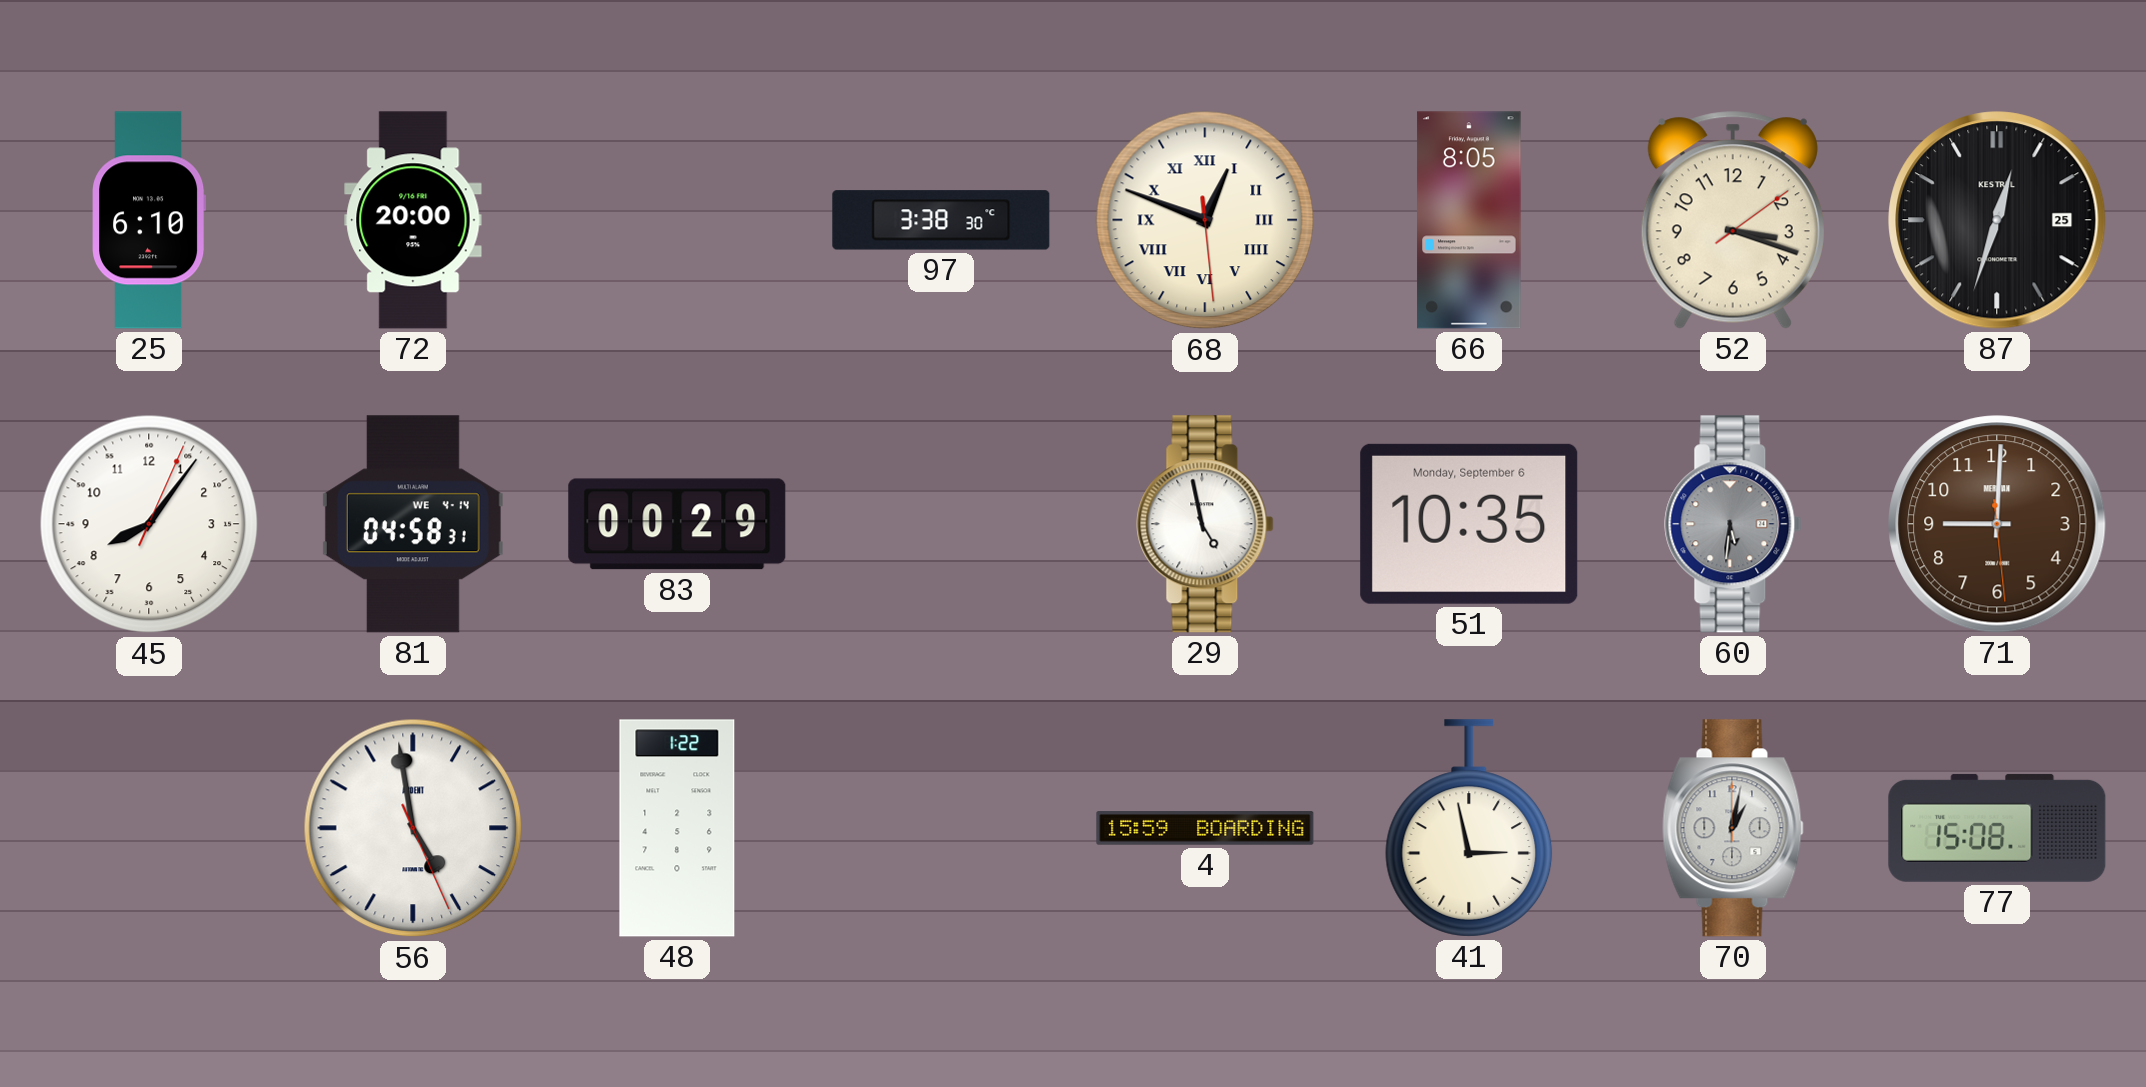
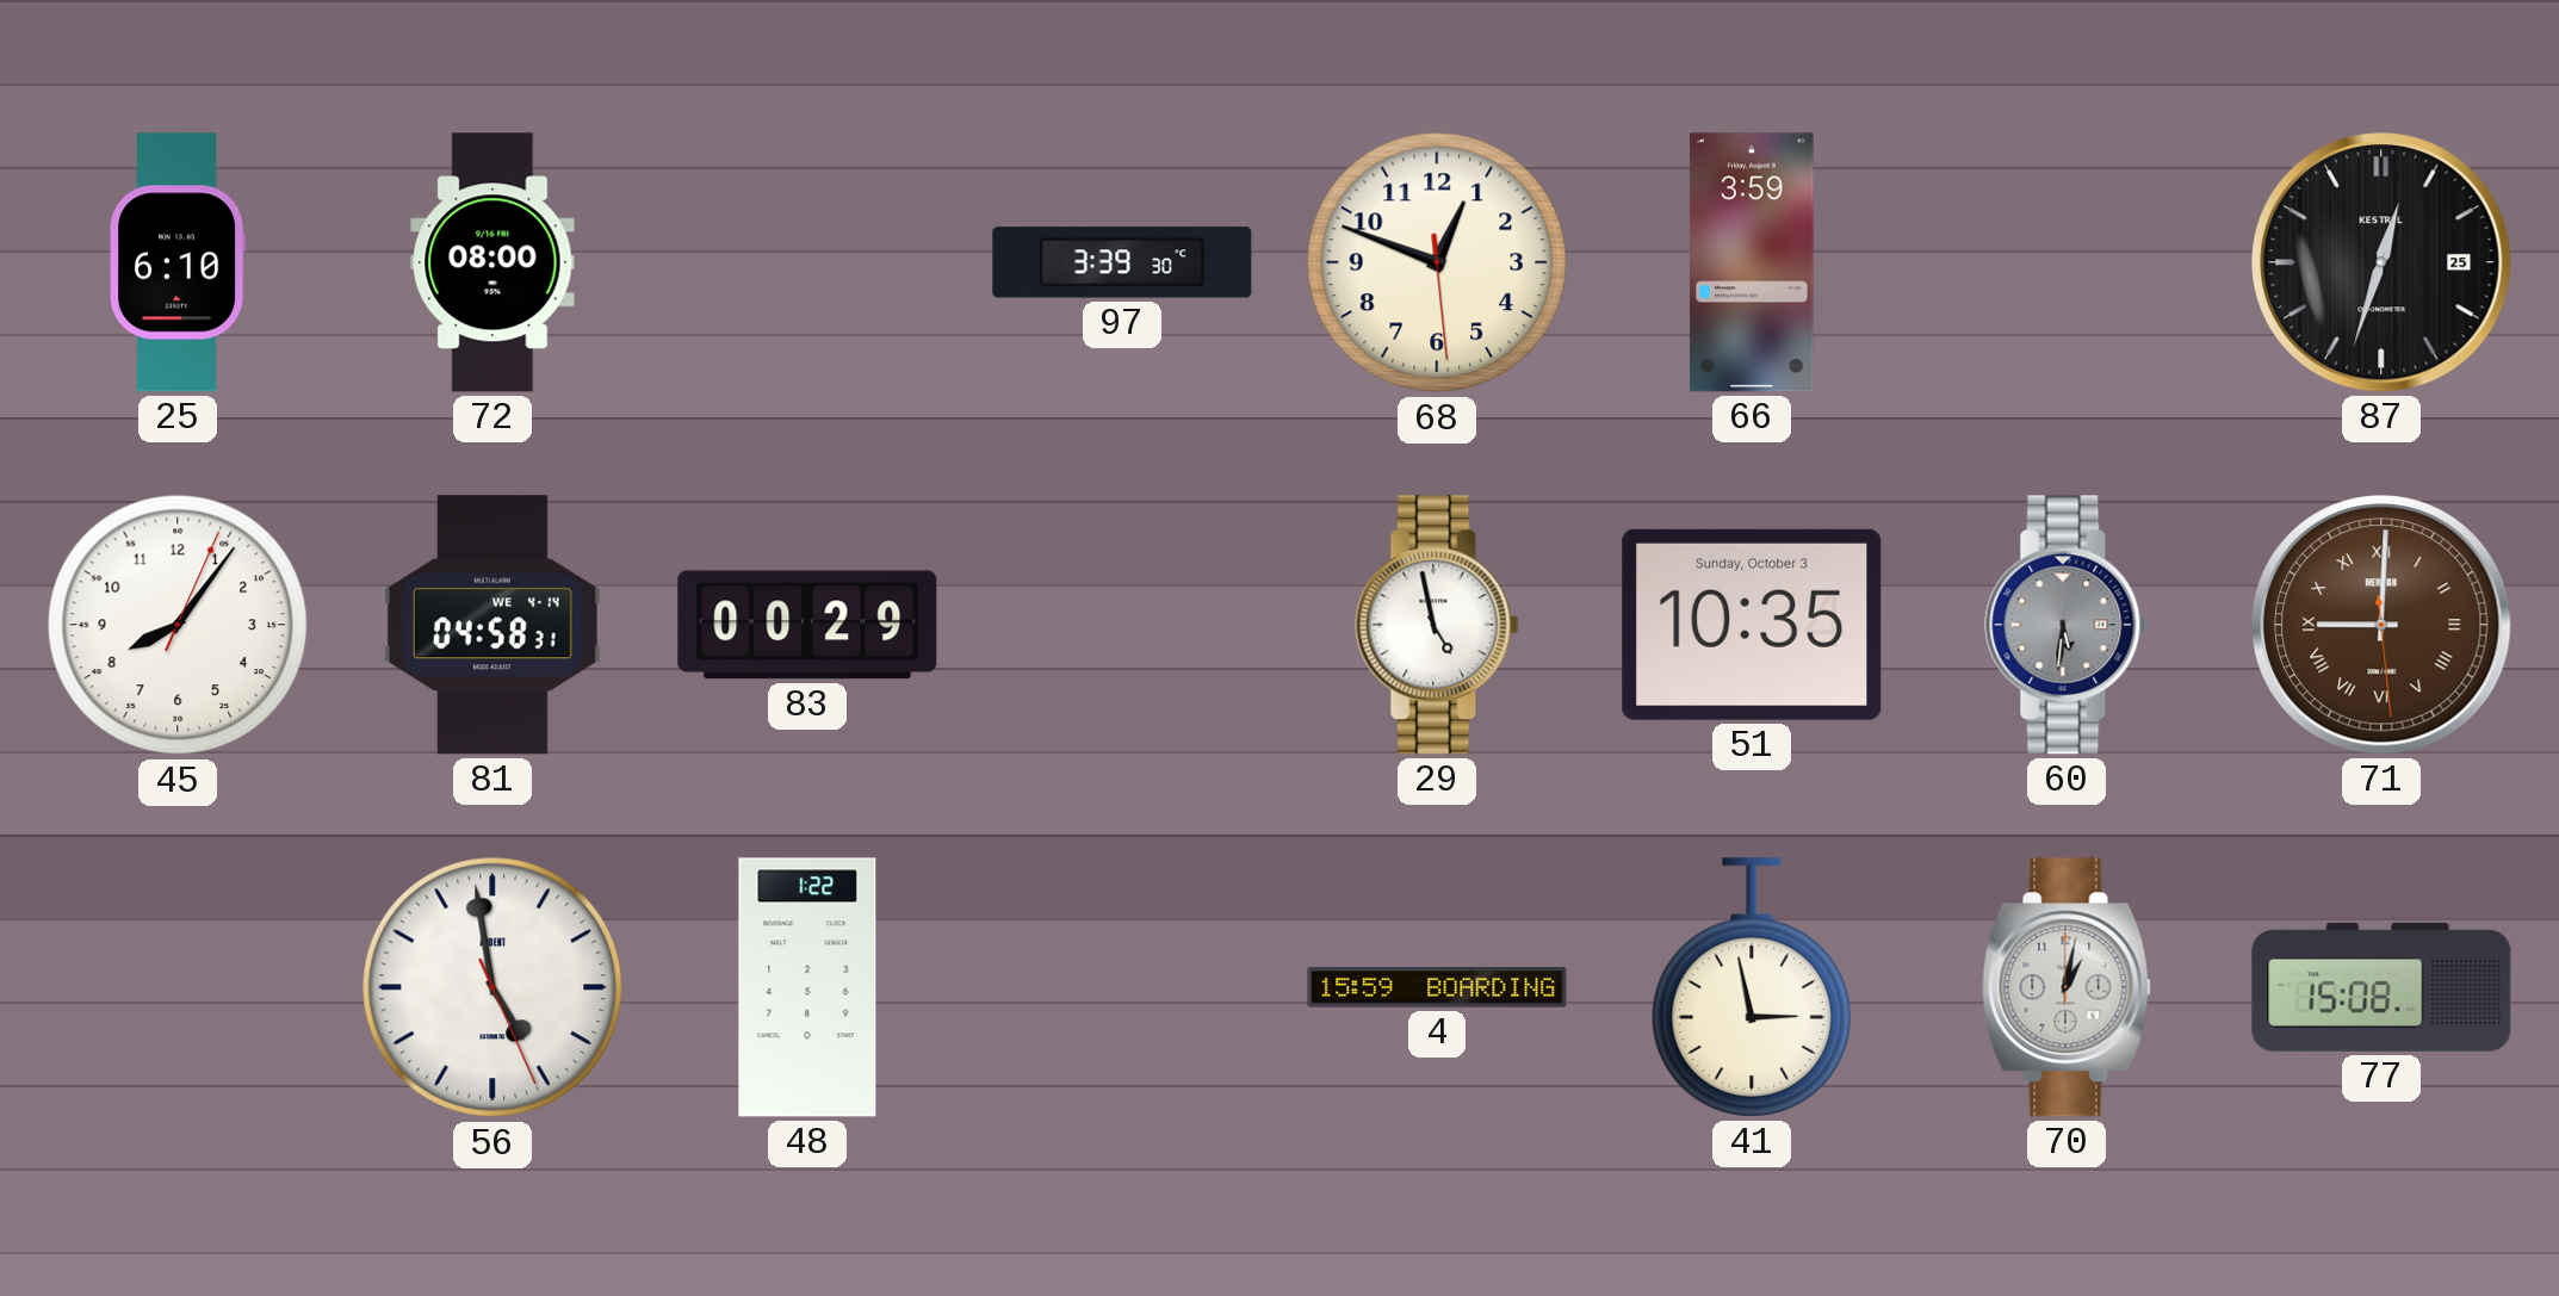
72: 20:00 -> 08:00 (492, 262)
97: 3:38 -> 3:39 (1122, 262)
68 numerals: Roman -> Arabic (1437, 262)
66: 8:05 -> 3:59 (1752, 262)
52: 3:18 -> none (1733, 220)
51 date: Monday, September 6 -> Sunday, October 3 (1752, 625)
71 numerals: Arabic -> Roman (2381, 625)
